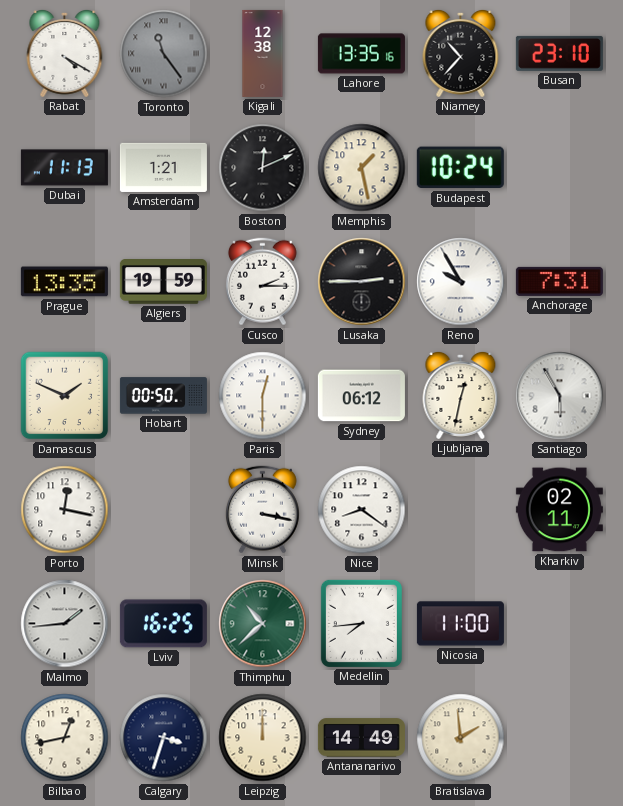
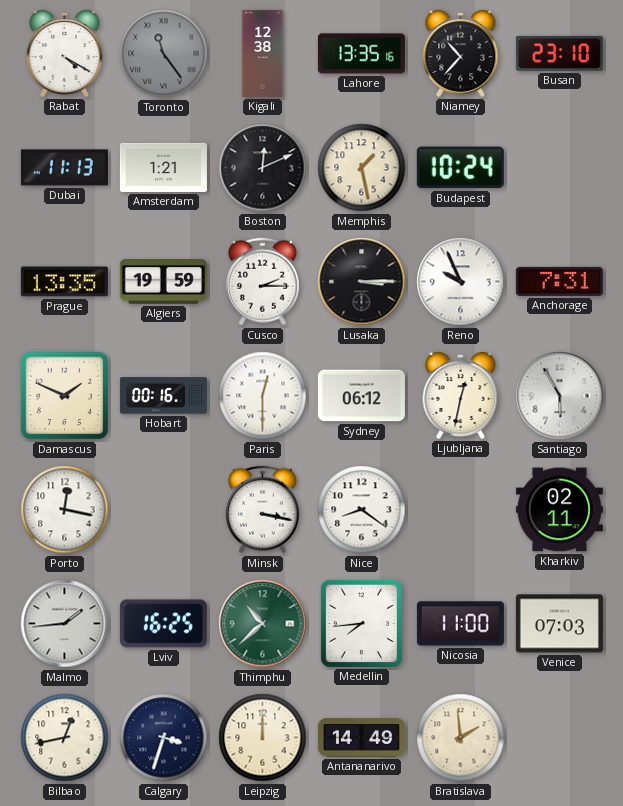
Lusaka: 2:45 -> 3:15 (362, 282)
Reno: 9:55 -> 9:56 (461, 282)
Hobart: 00:50 -> 00:16 (163, 396)
Venice: none -> 07:03 (559, 624)
